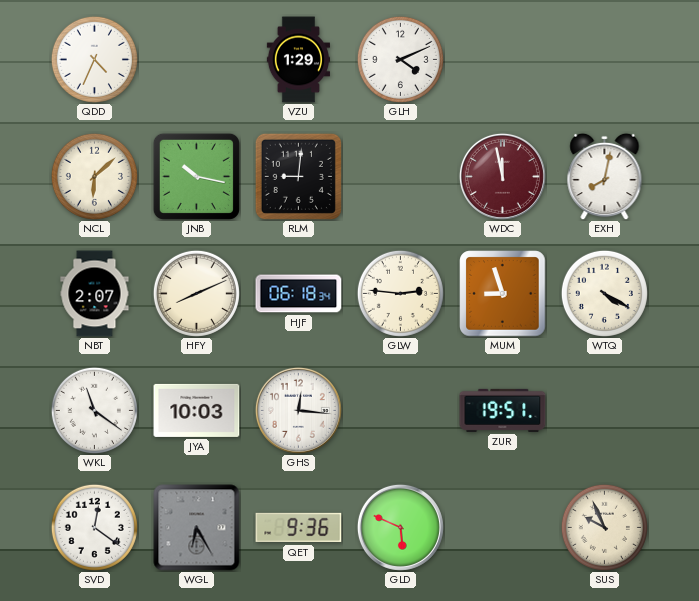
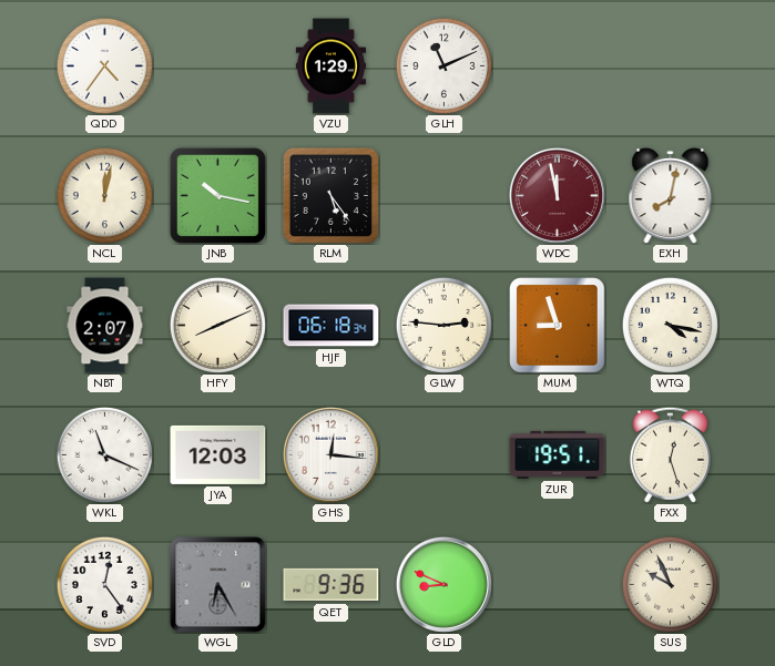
QDD: 4:34 -> 4:36 (104, 65)
GLH: 4:11 -> 11:11 (443, 65)
NCL: 6:08 -> 12:02 (104, 195)
RLM: 9:01 -> 5:24 (330, 195)
WTQ: 4:20 -> 4:17 (670, 325)
WKL: 11:21 -> 11:19 (104, 454)
JYA: 10:03 -> 12:03 (218, 454)
FXX: none -> 12:27 (670, 454)
SVD: 12:21 -> 12:24 (104, 584)
GLD: 5:49 -> 8:49 (443, 584)
